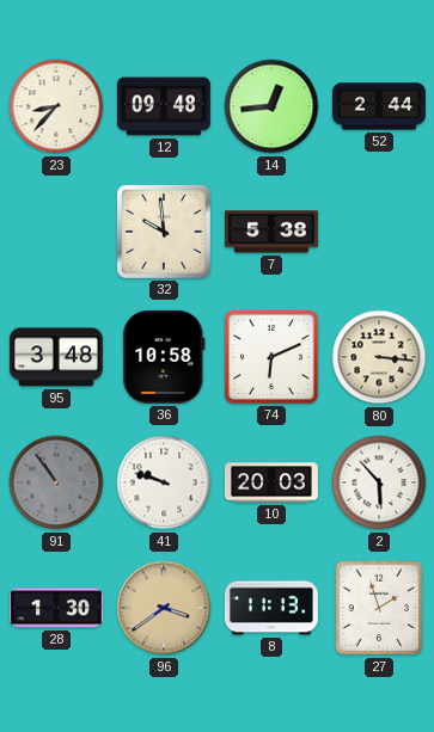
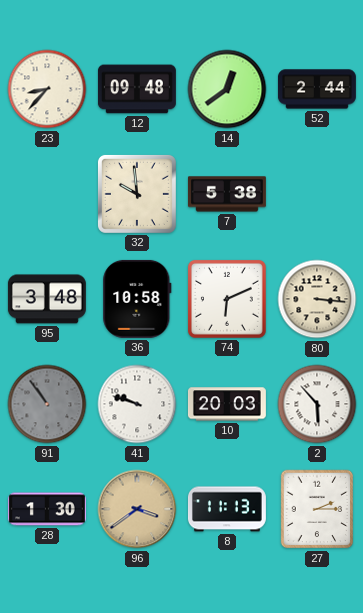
14: 12:44 -> 12:39 (227, 89)
27: 1:57 -> 2:15 (317, 509)
